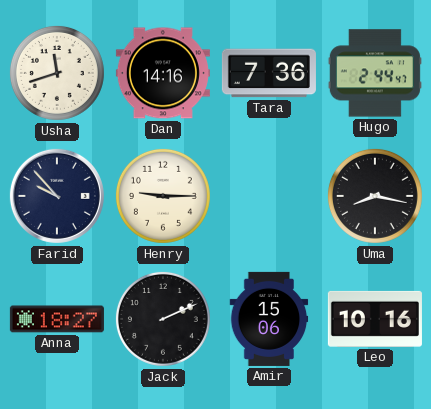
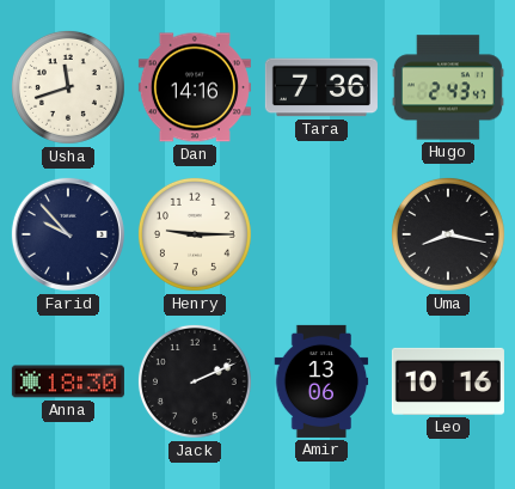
Hugo: 2:44 -> 2:43 (448, 87)
Anna: 18:27 -> 18:30 (68, 381)
Amir: 15:06 -> 13:06 (321, 381)
